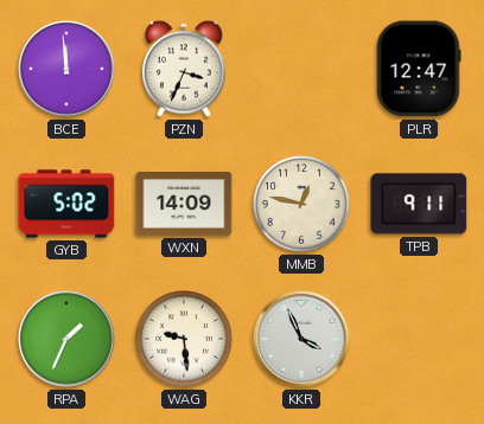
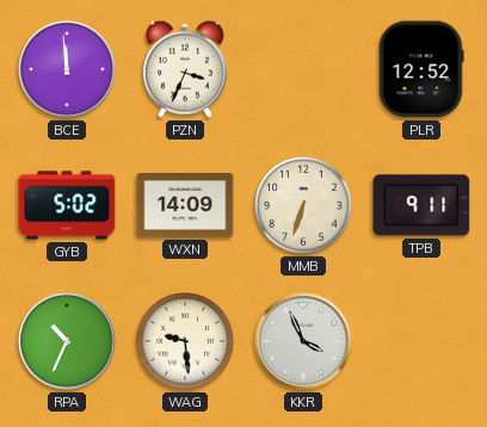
PLR: 12:47 -> 12:52 (421, 69)
MMB: 12:47 -> 6:33 (303, 205)
RPA: 1:34 -> 10:34 (67, 341)
